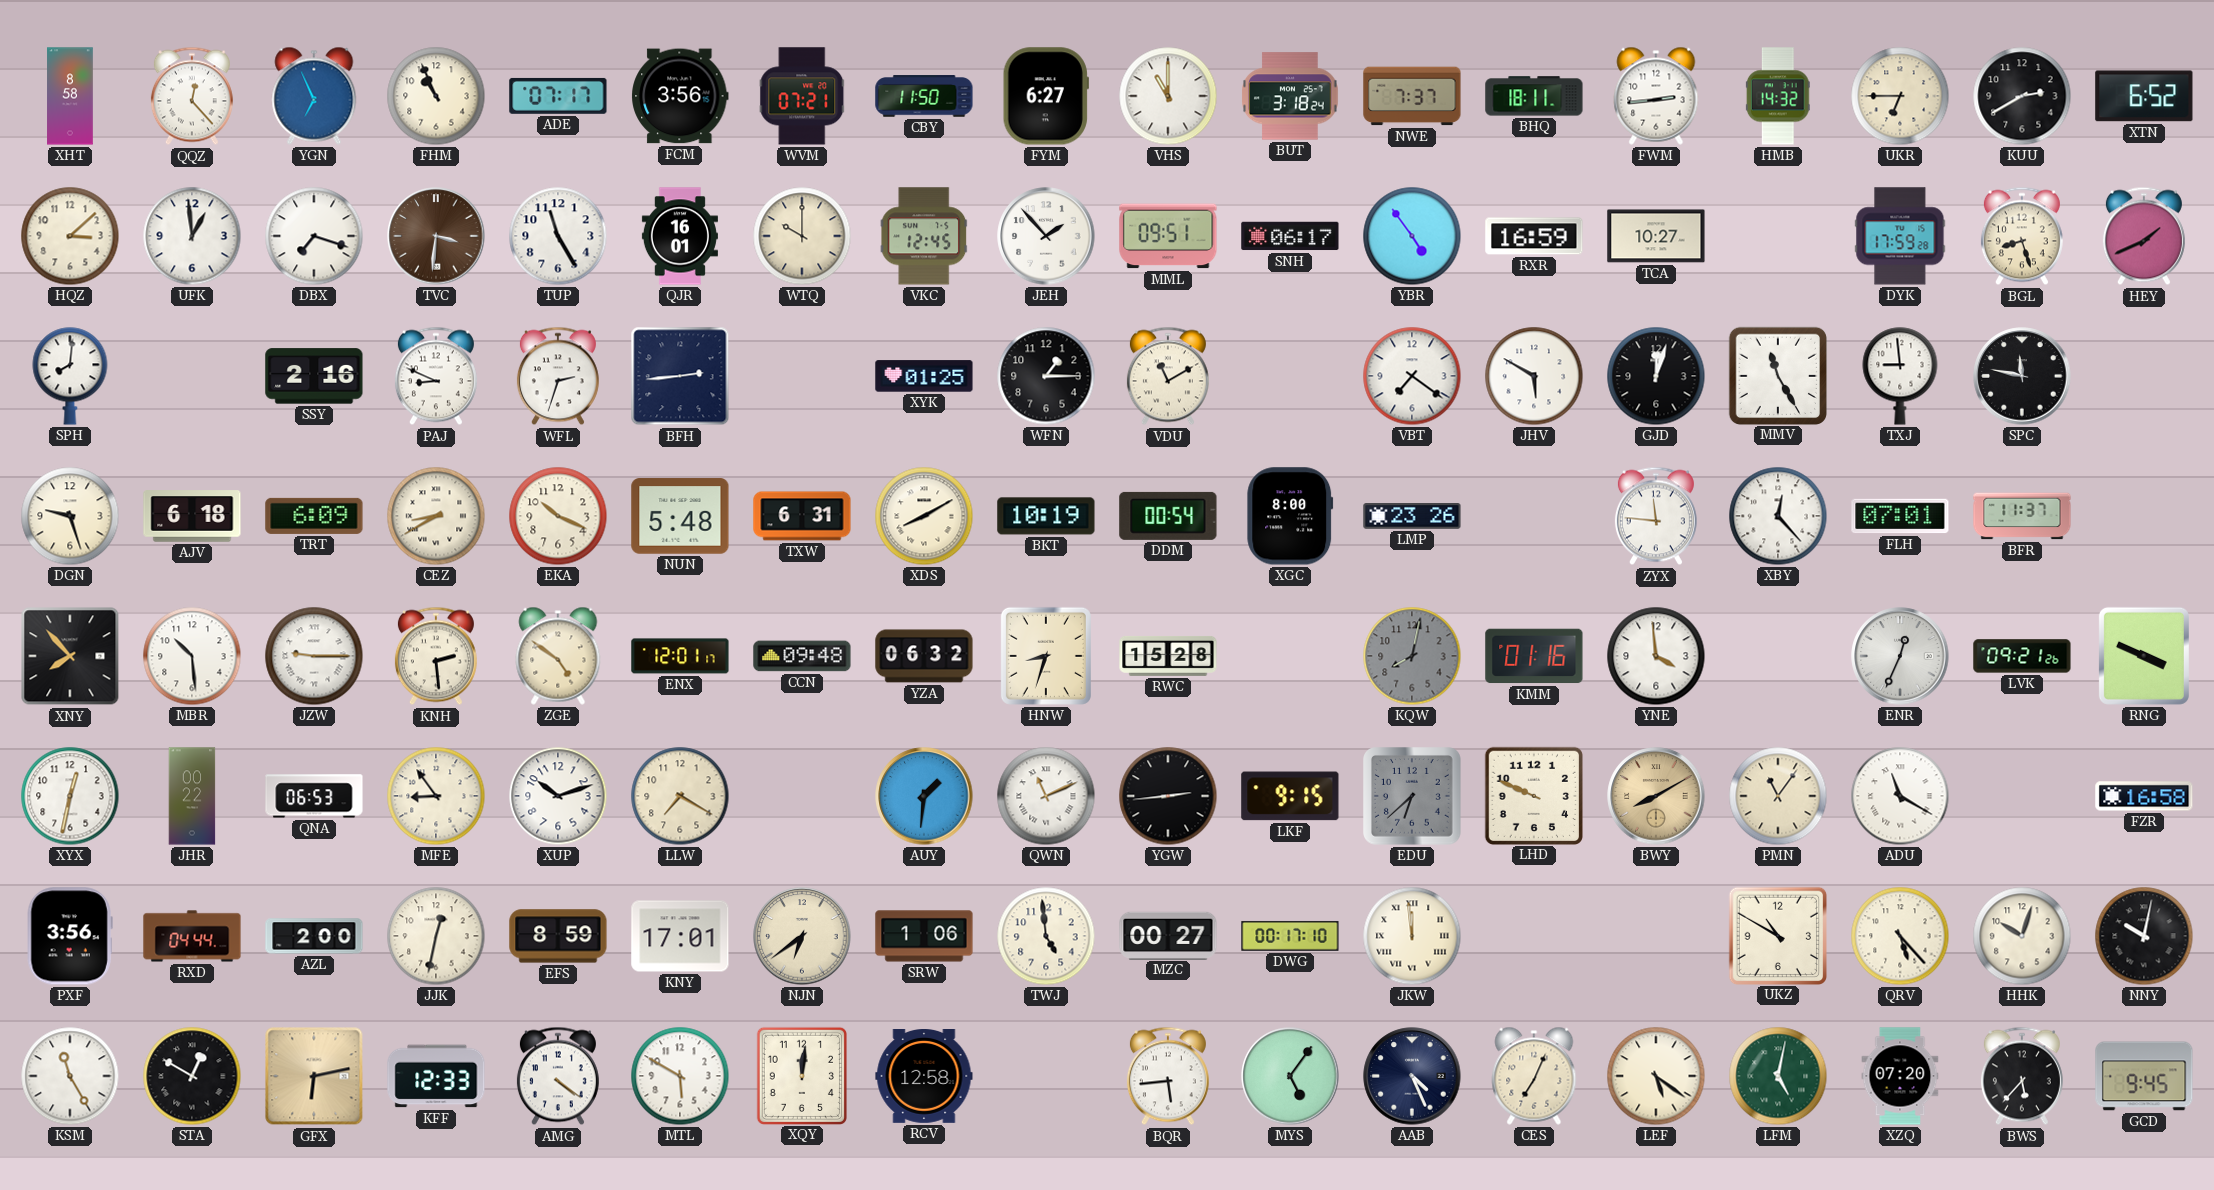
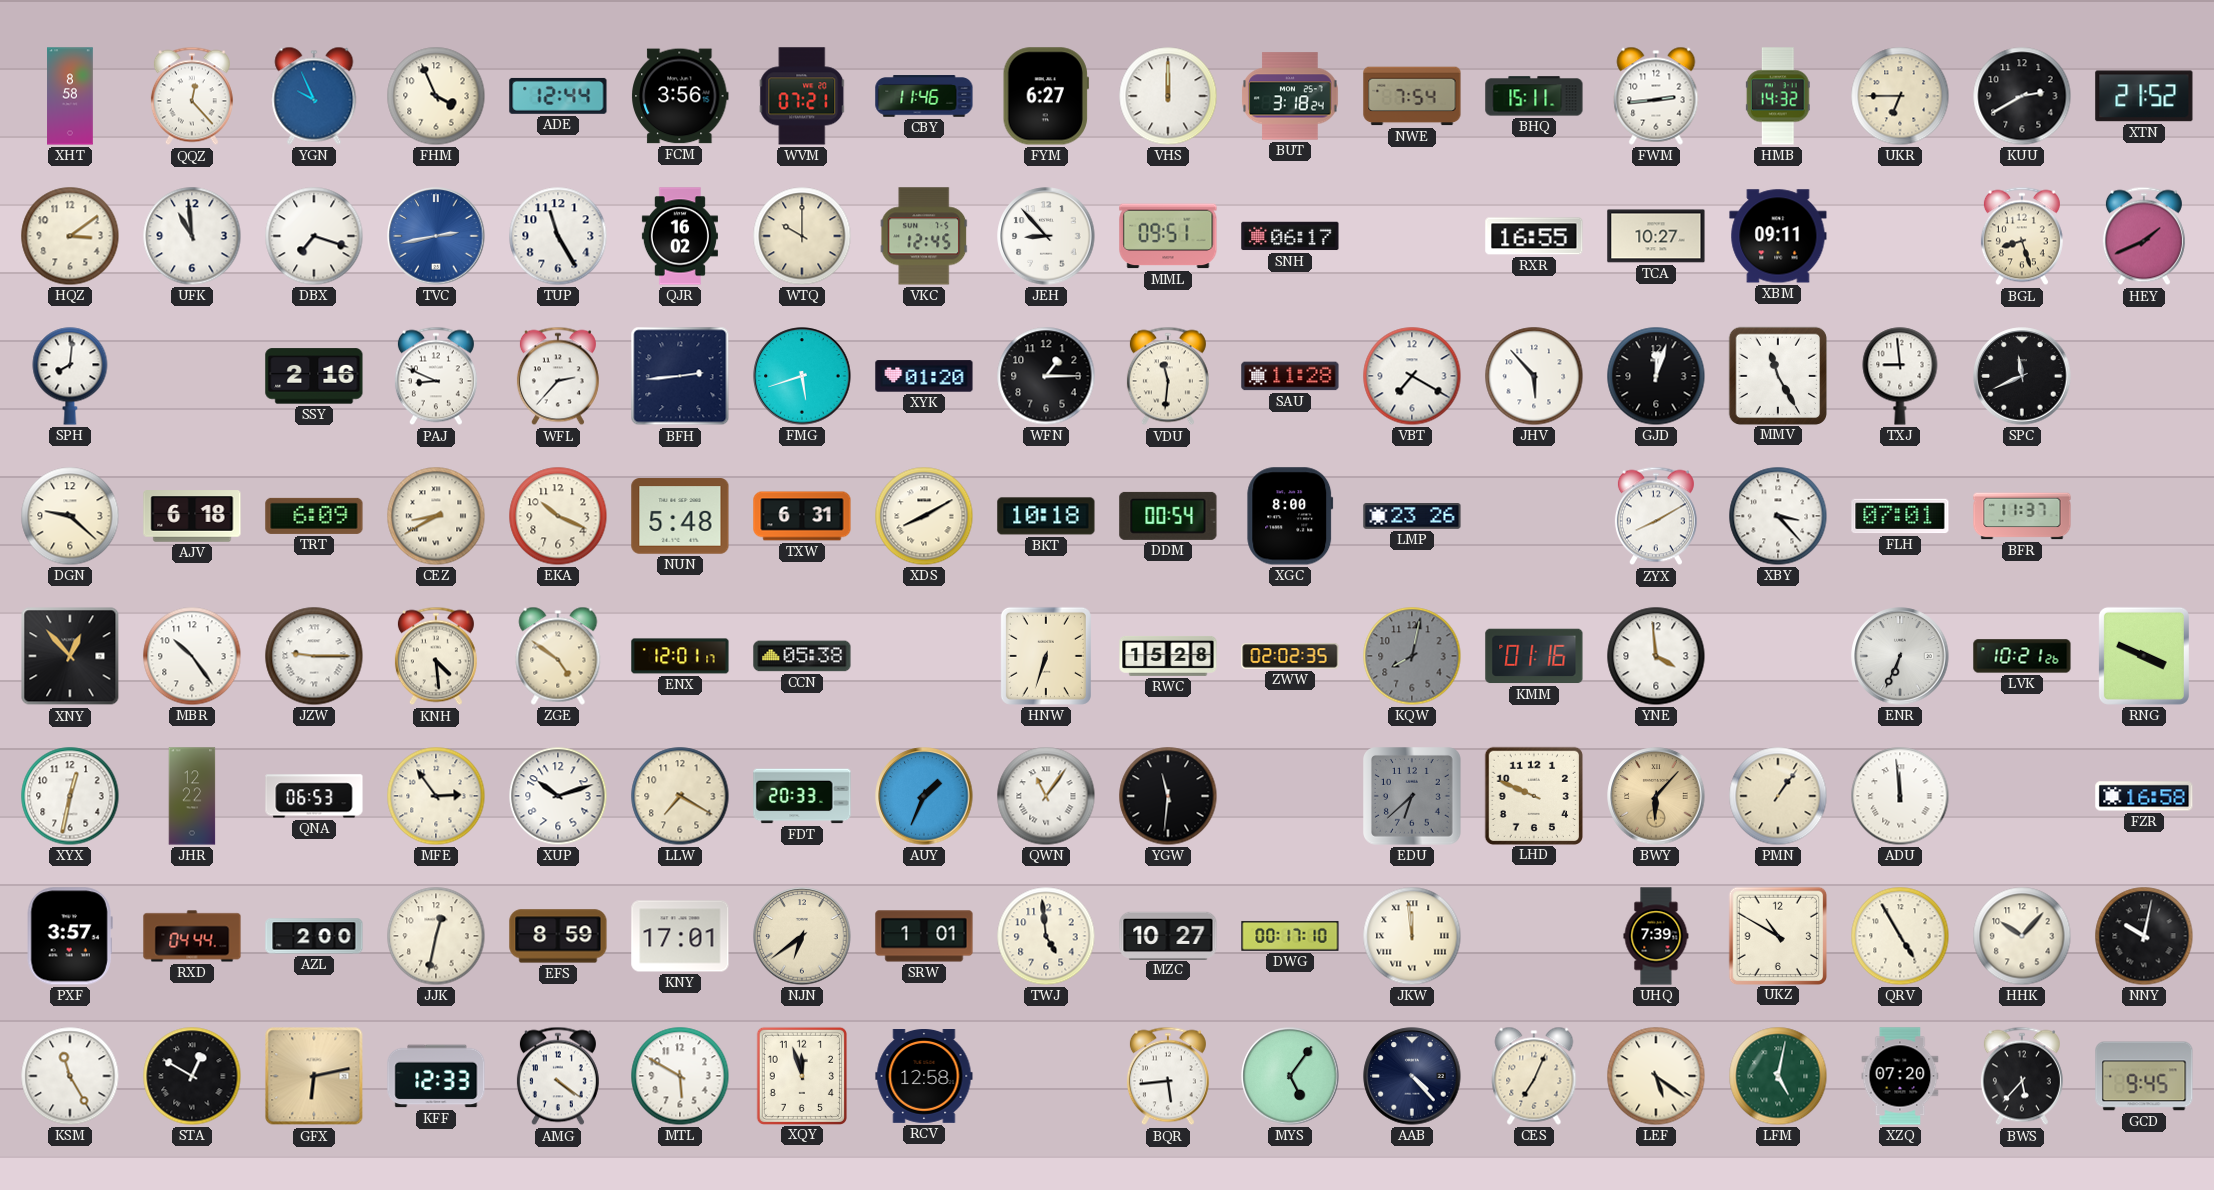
YGN: 6:56 -> 9:56 (314, 96)
FHM: 10:56 -> 3:56 (436, 96)
ADE: 07:17 -> 12:44 (558, 96)
CBY: 11:50 -> 11:46 (924, 96)
VHS: 11:00 -> 12:00 (1168, 96)
NWE: 7:37 -> 7:54 (1412, 96)
BHQ: 18:11 -> 15:11 (1534, 96)
XTN: 6:52 -> 21:52 (2144, 96)
HQZ: 3:08 -> 3:09 (70, 236)
UFK: 12:59 -> 10:59 (192, 236)
TVC: 3:31 -> 2:43 (436, 236)
TVC dial: brown -> blue (436, 236)
QJR: 16:01 -> 16:02 (680, 236)
JEH: 1:53 -> 8:53 (1046, 236)
YBR: 4:54 -> none (1412, 236)
RXR: 16:59 -> 16:55 (1534, 236)
XBM: none -> 09:11 (1778, 236)
DYK: 17:59 -> none (1900, 236)
WFL: 2:33 -> 2:37 (558, 376)
FMG: none -> 5:42 (802, 376)
XYK: 01:25 -> 01:20 (924, 376)
VDU: 11:10 -> 11:31 (1168, 376)
SAU: none -> 11:28 (1290, 376)
VBT: 7:21 -> 7:20 (1412, 376)
JHV: 5:50 -> 5:53 (1534, 376)
SPC: 11:47 -> 11:41 (2022, 376)
DGN: 9:27 -> 9:22 (70, 516)
BKT: 10:19 -> 10:18 (1046, 516)
ZYX: 11:46 -> 8:10 (1656, 516)
XBY: 12:23 -> 3:23 (1778, 516)
XNY: 7:53 -> 12:53 (70, 656)
MBR: 10:29 -> 10:24 (192, 656)
KNH: 2:29 -> 4:29 (436, 656)
CCN: 09:48 -> 05:38 (802, 656)
YZA: 06:32 -> none (924, 656)
HNW: 8:33 -> 6:33 (1046, 656)
ZWW: none -> 02:02 (1290, 656)
ENR: 12:34 -> 6:34 (1900, 656)
LVK: 09:21 -> 10:21 (2022, 656)
JHR: 00:22 -> 12:22 (192, 796)
MFE: 8:54 -> 2:54 (436, 796)
FDT: none -> 20:33 (802, 796)
AUY: 1:31 -> 1:34 (924, 796)
QWN: 11:11 -> 11:06 (1046, 796)
YGW: 2:44 -> 11:31 (1168, 796)
LKF: 9:15 -> none (1290, 796)
BWY: 8:10 -> 6:07 (1656, 796)
PMN: 11:06 -> 1:06 (1778, 796)
ADU: 11:20 -> 11:59 (1900, 796)
PXF: 3:56 -> 3:57 (70, 936)
SRW: 1:06 -> 1:01 (924, 936)
MZC: 00:27 -> 10:27 (1168, 935)
UHQ: none -> 7:39 (1656, 936)
QRV: 5:23 -> 4:55 (1900, 936)
HHK: 10:03 -> 10:07 (2022, 936)
XQY: 12:01 -> 11:57 (801, 1075)
AAB: 4:26 -> 4:23 (1412, 1076)
